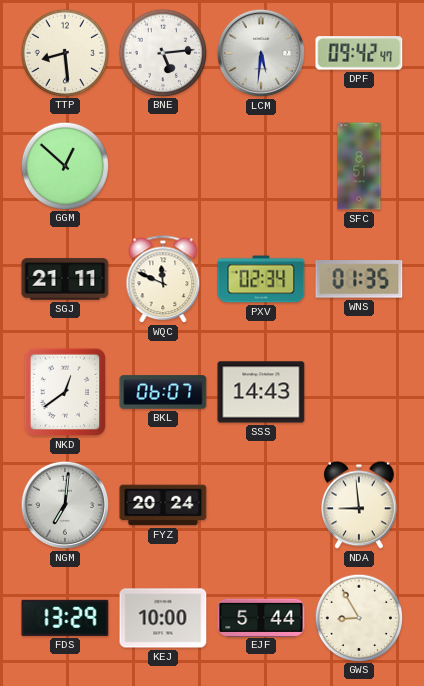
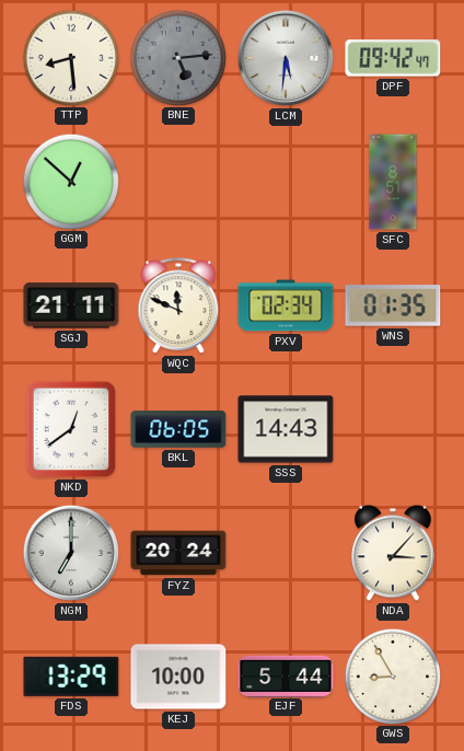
BNE dial: white -> grey (177, 57)
BKL: 06:07 -> 06:05 (178, 429)
NGM: 7:01 -> 7:00 (71, 553)
NDA: 8:59 -> 3:07 (394, 553)
